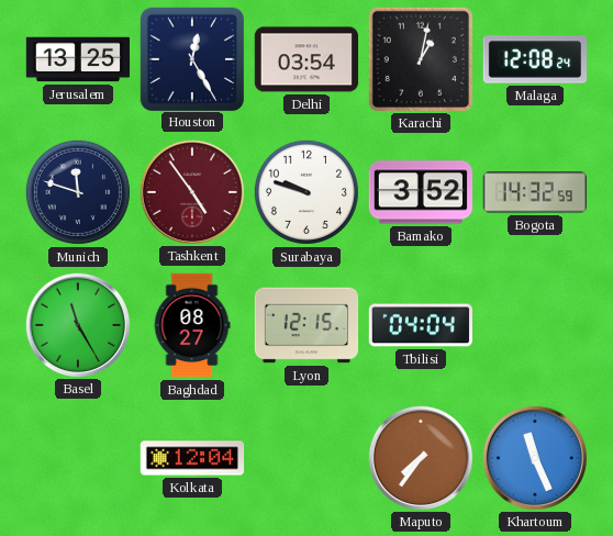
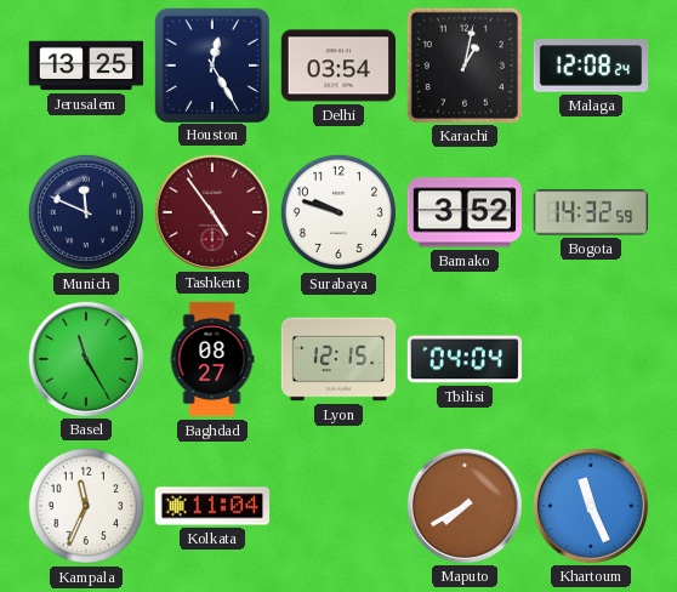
Munich: 11:48 -> 11:49 (86, 212)
Kampala: none -> 11:34 (86, 506)
Kolkata: 12:04 -> 11:04 (212, 506)
Maputo: 7:36 -> 7:40 (463, 505)
